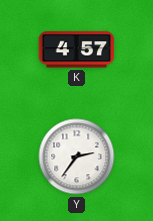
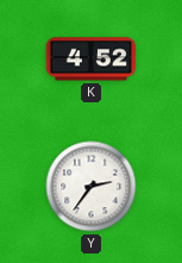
K: 4:57 -> 4:52 (92, 60)
